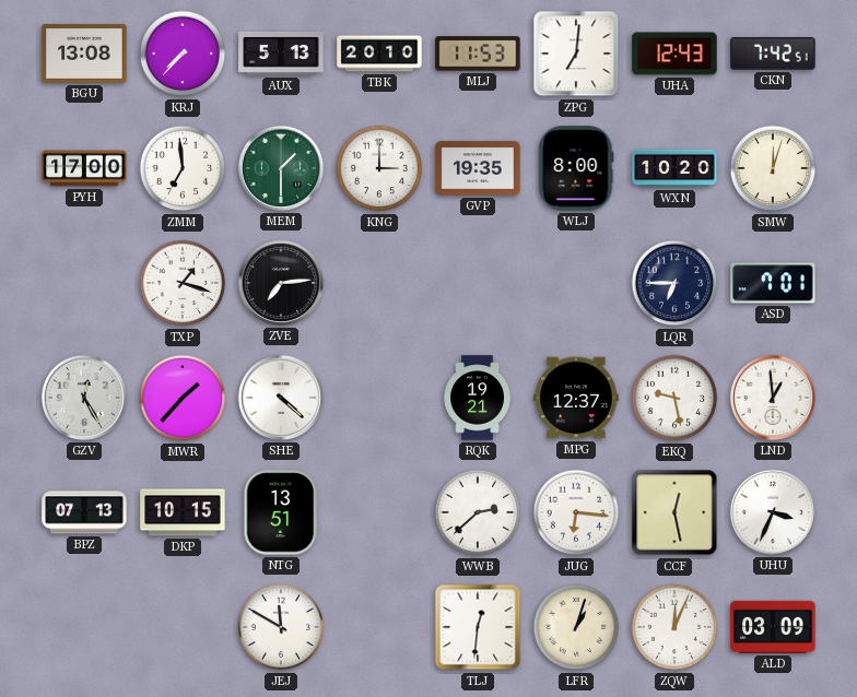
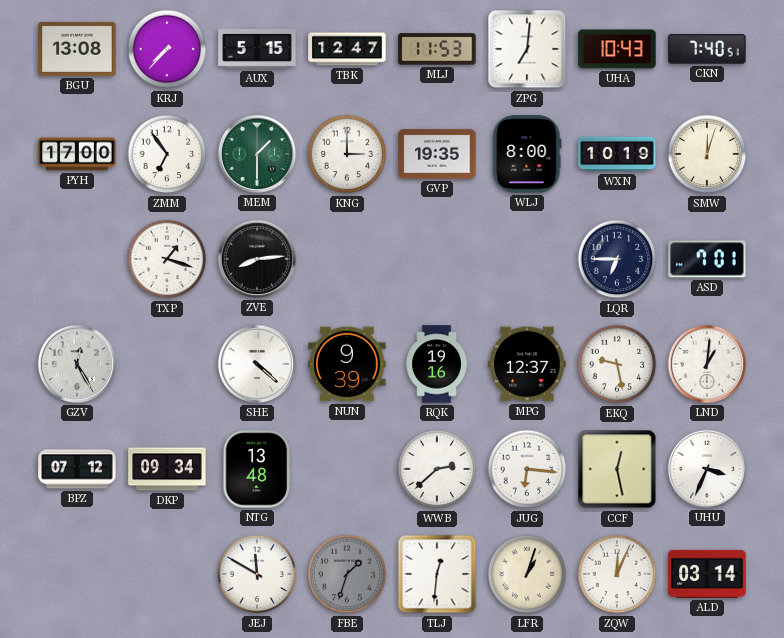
AUX: 5:13 -> 5:15 (257, 49)
TBK: 20:10 -> 12:47 (347, 49)
UHA: 12:43 -> 10:43 (617, 49)
CKN: 7:42 -> 7:40 (707, 49)
ZMM: 6:59 -> 6:54 (167, 154)
WXN: 10:20 -> 10:19 (617, 154)
ZVE: 7:14 -> 8:14 (257, 259)
MWR: 1:37 -> none (183, 398)
NUN: none -> 9:39 (347, 364)
RQK: 19:21 -> 19:16 (437, 364)
LND: 12:59 -> 1:01 (707, 364)
BPZ: 07:13 -> 07:12 (77, 469)
DKP: 10:15 -> 09:34 (167, 469)
NTG: 13:51 -> 13:48 (257, 469)
FBE: none -> 1:33 (347, 574)
ALD: 03:09 -> 03:14 (707, 574)
